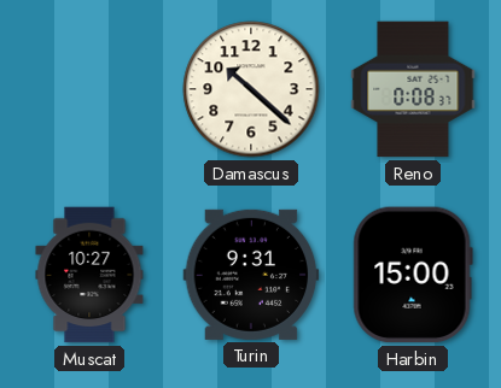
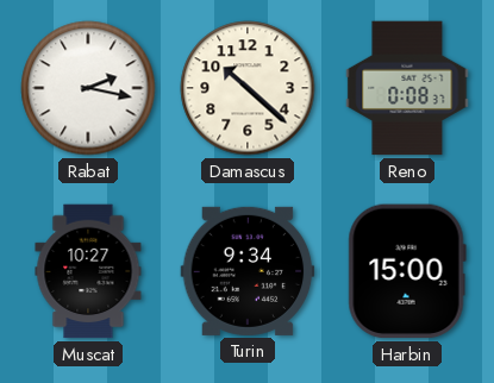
Rabat: none -> 2:17 (88, 88)
Turin: 9:31 -> 9:34 (248, 271)
